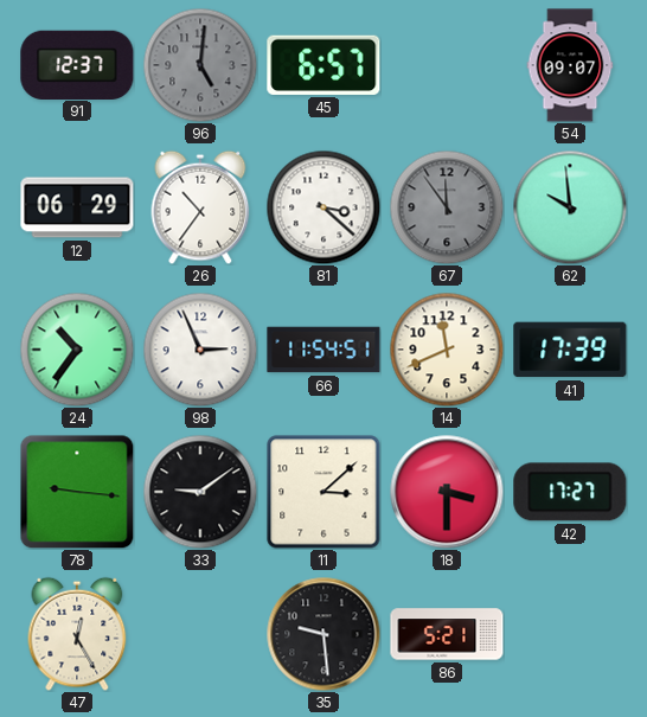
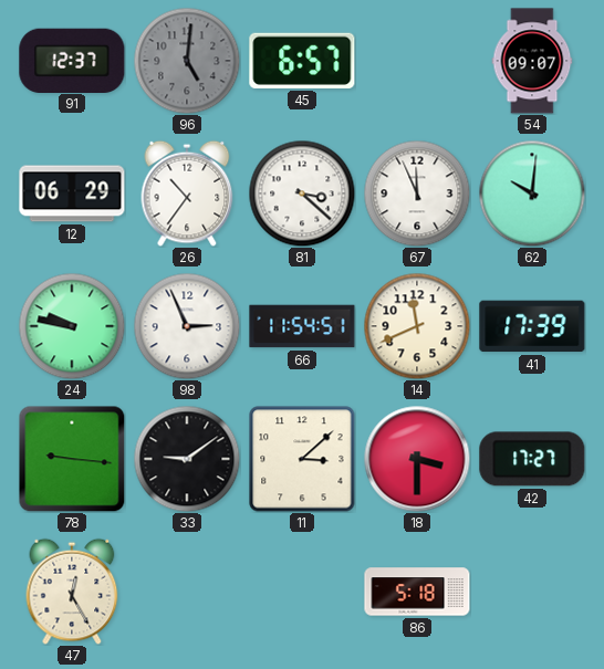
67: 11:54 -> 11:56 (417, 194)
67 dial: grey -> white (417, 194)
62: 9:59 -> 10:01 (532, 194)
24: 10:36 -> 9:47 (72, 326)
35: 9:29 -> none (323, 634)
86: 5:21 -> 5:18 (417, 592)
